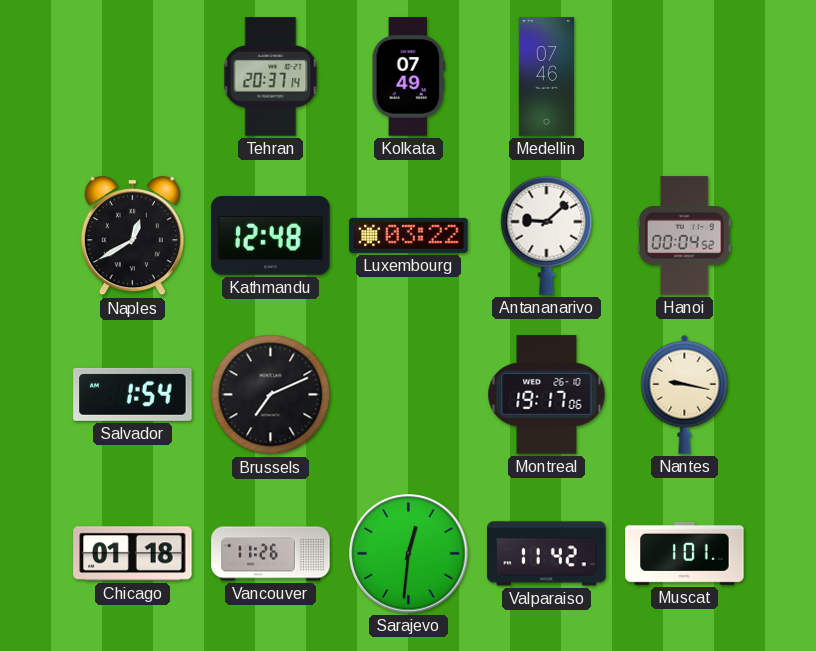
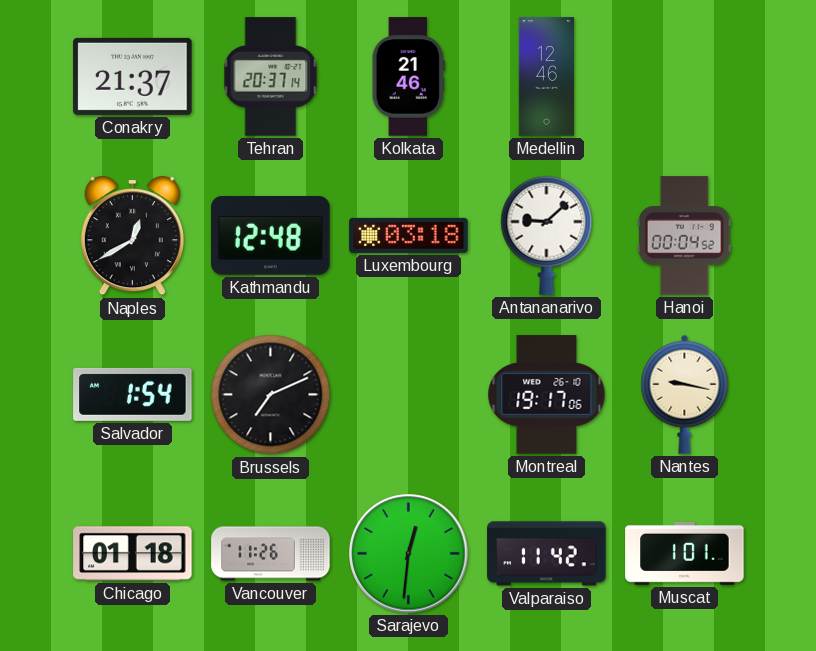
Conakry: none -> 21:37 (133, 76)
Kolkata: 07:49 -> 21:46 (408, 77)
Medellin: 07:46 -> 12:46 (546, 77)
Luxembourg: 03:22 -> 03:18 (409, 235)
